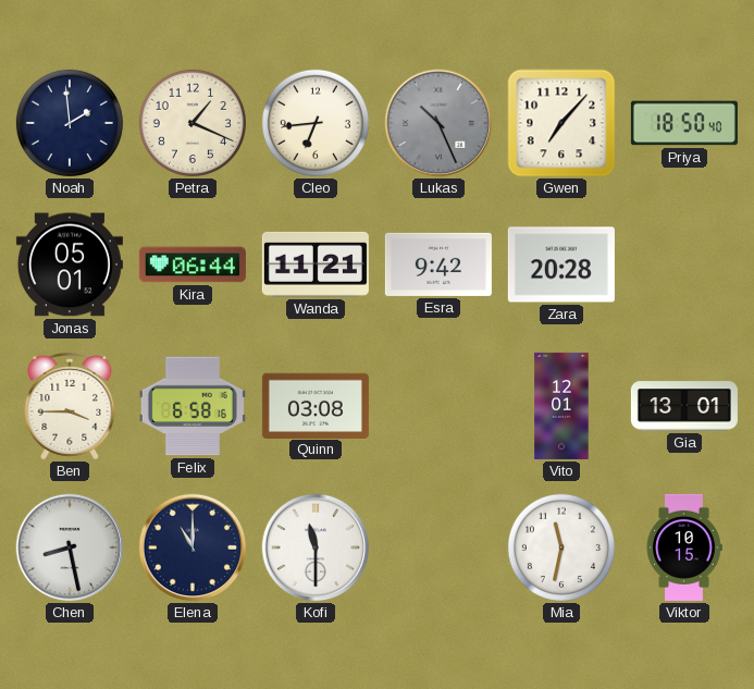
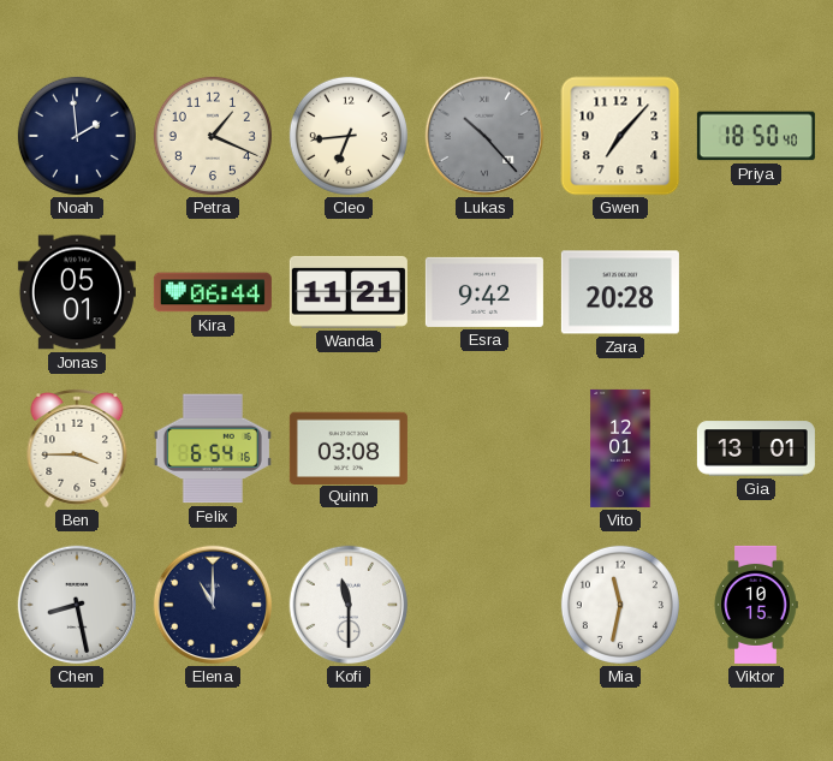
Lukas: 10:26 -> 10:23 (484, 136)
Felix: 6:58 -> 6:54 (213, 448)
